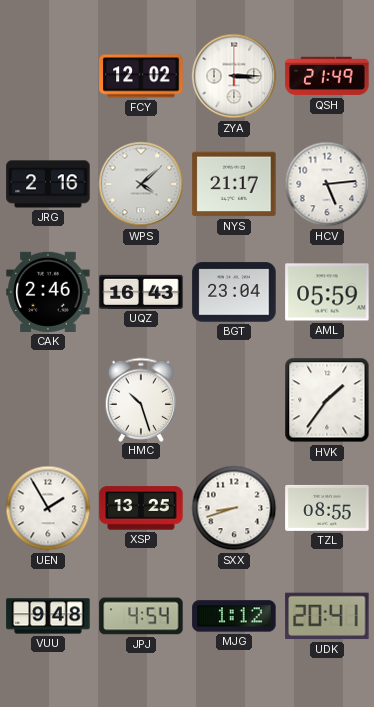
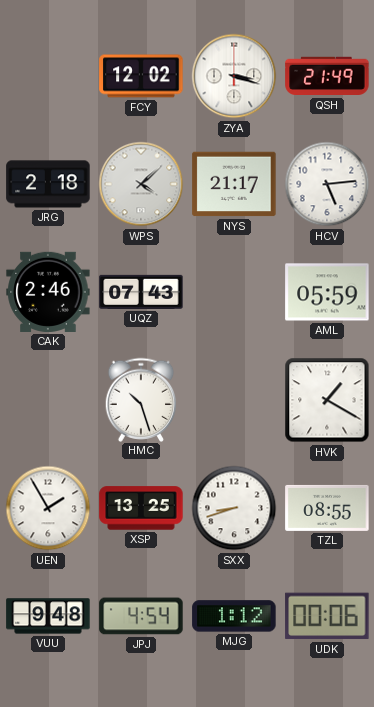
ZYA: 3:15 -> 3:18 (234, 76)
JRG: 2:16 -> 2:18 (48, 184)
UQZ: 16:43 -> 07:43 (141, 292)
BGT: 23:04 -> none (234, 292)
HVK: 1:36 -> 1:20 (327, 400)
UDK: 20:41 -> 00:06 (327, 616)
